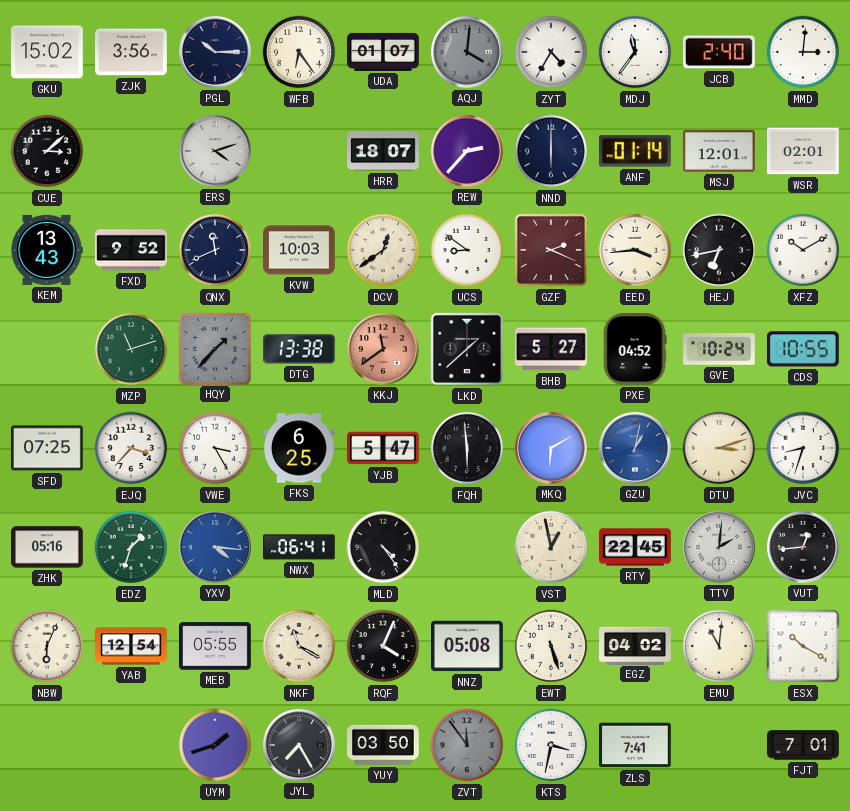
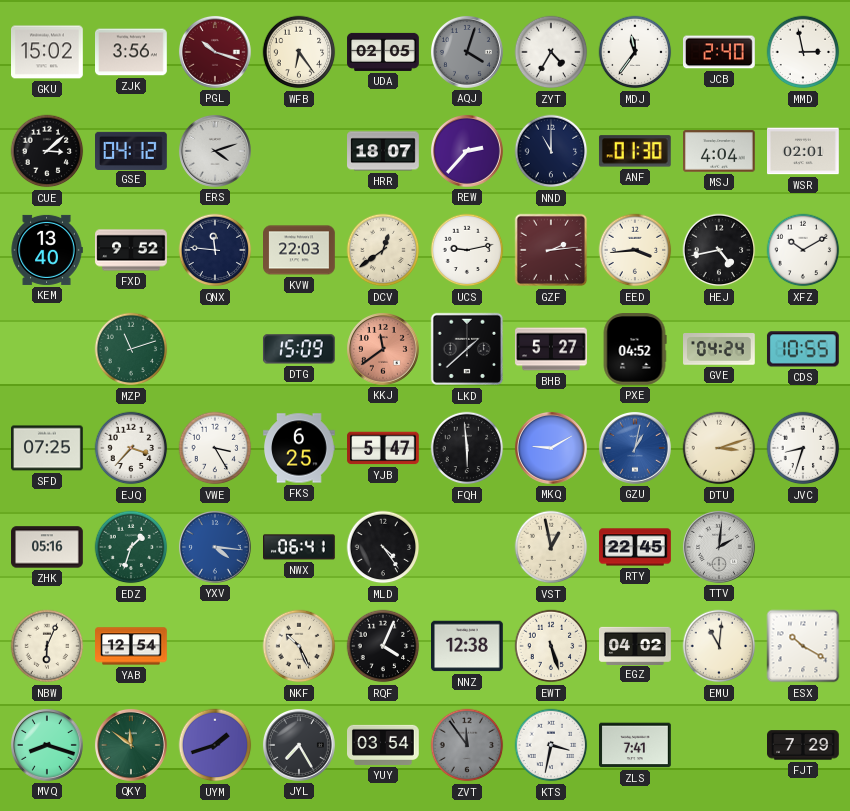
PGL: 10:15 -> 10:18 (215, 52)
PGL dial: navy -> burgundy (215, 52)
UDA: 01:07 -> 02:05 (383, 52)
AQJ: 4:01 -> 4:03 (467, 52)
MMD: 3:01 -> 2:58 (803, 52)
GSE: none -> 04:12 (132, 150)
NND: 6:00 -> 11:00 (551, 151)
ANF: 01:14 -> 01:30 (635, 151)
MSJ: 12:01 -> 4:04 (720, 151)
KEM: 13:43 -> 13:40 (47, 250)
QNX: 11:41 -> 11:46 (215, 250)
KVW: 10:03 -> 22:03 (300, 250)
UCS: 8:51 -> 9:13 (467, 250)
GZF: 2:19 -> 2:14 (551, 250)
HEJ: 6:43 -> 4:43 (719, 250)
HQY: 1:37 -> none (214, 348)
DTG: 13:38 -> 15:09 (299, 349)
GVE: 10:24 -> 04:24 (720, 350)
MKQ: 6:10 -> 9:10 (551, 448)
VUT: 12:44 -> none (803, 547)
MEB: 05:55 -> none (216, 646)
NKF: 11:20 -> 10:26 (299, 646)
NNZ: 05:08 -> 12:38 (468, 646)
MVQ: none -> 8:18 (47, 745)
QKY: none -> 11:51 (131, 745)
YUY: 03:50 -> 03:54 (383, 745)
FJT: 7:01 -> 7:29 (803, 745)
